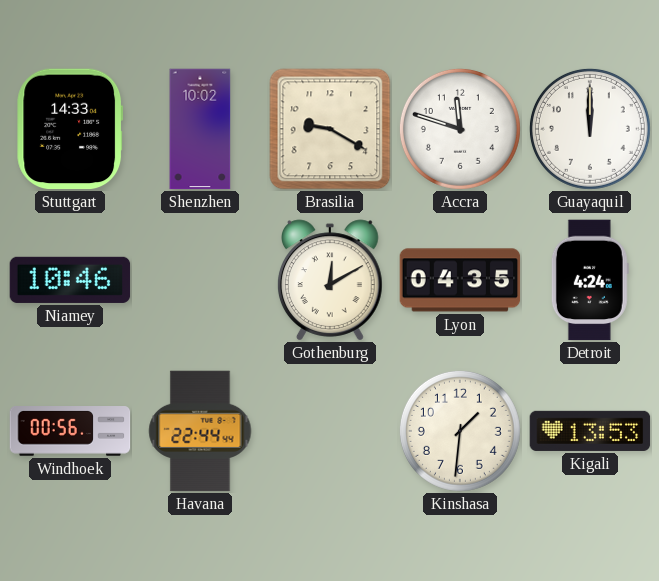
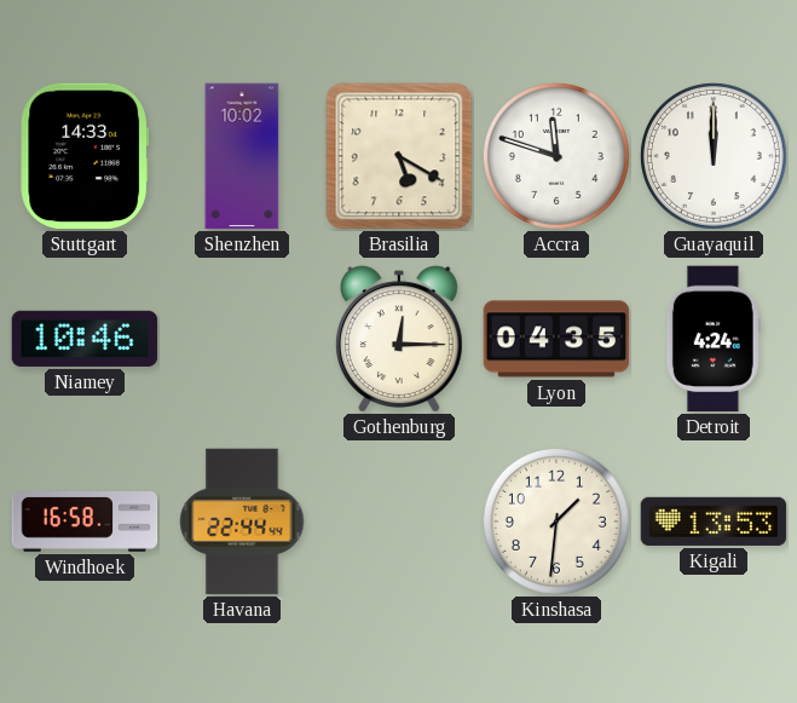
Brasilia: 9:20 -> 5:20 (399, 156)
Gothenburg: 12:10 -> 12:15 (399, 339)
Windhoek: 00:56 -> 16:58 (85, 523)
